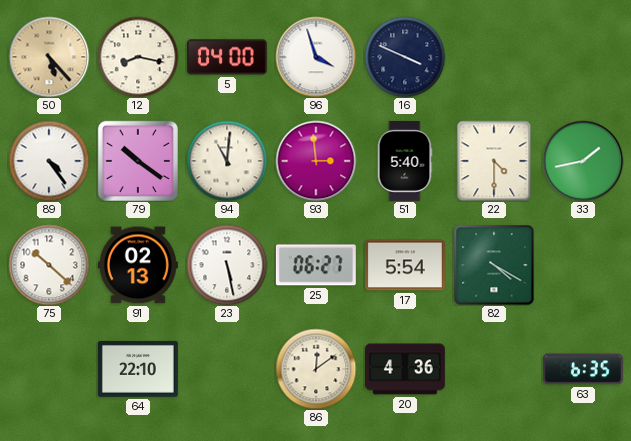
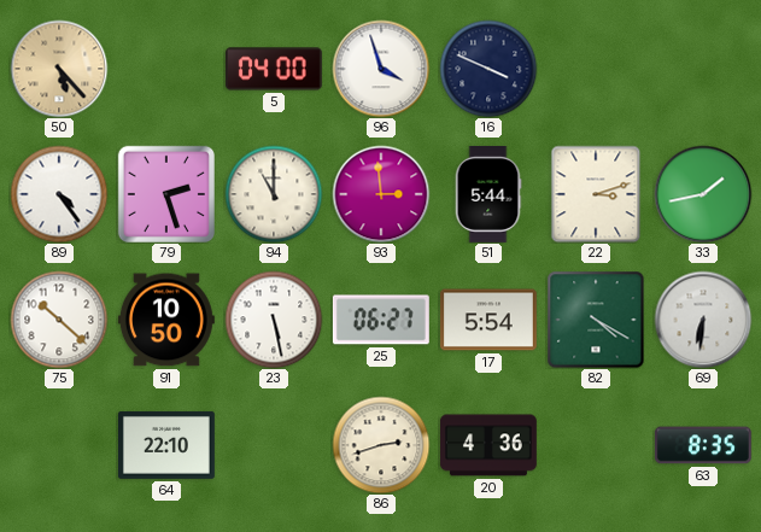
12: 8:17 -> none (138, 57)
79: 10:21 -> 2:27 (166, 194)
94: 11:01 -> 11:00 (274, 194)
51: 5:40 -> 5:44 (488, 194)
22: 4:30 -> 3:12 (596, 194)
91: 02:13 -> 10:50 (166, 320)
69: none -> 6:31 (703, 320)
86: 12:09 -> 2:42 (381, 445)
63: 6:35 -> 8:35 (703, 445)
